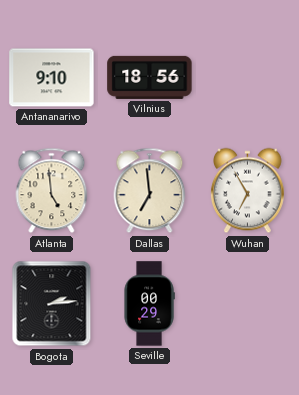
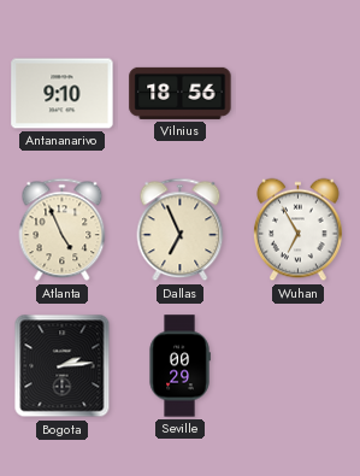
Atlanta: 4:59 -> 4:56 (63, 230)
Dallas: 6:59 -> 6:56 (181, 230)
